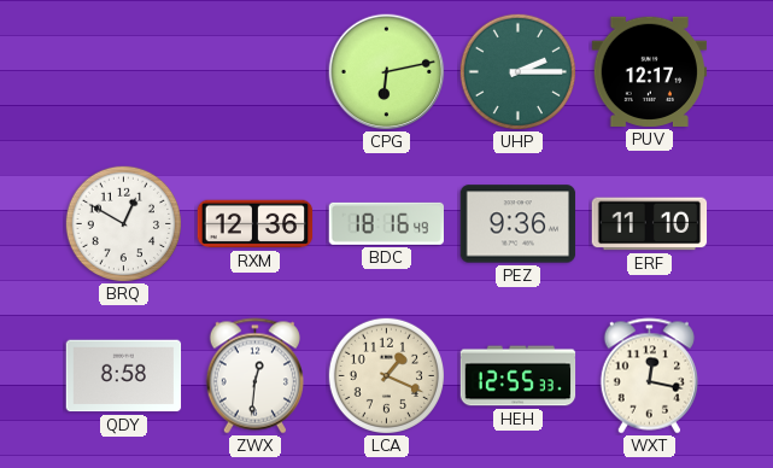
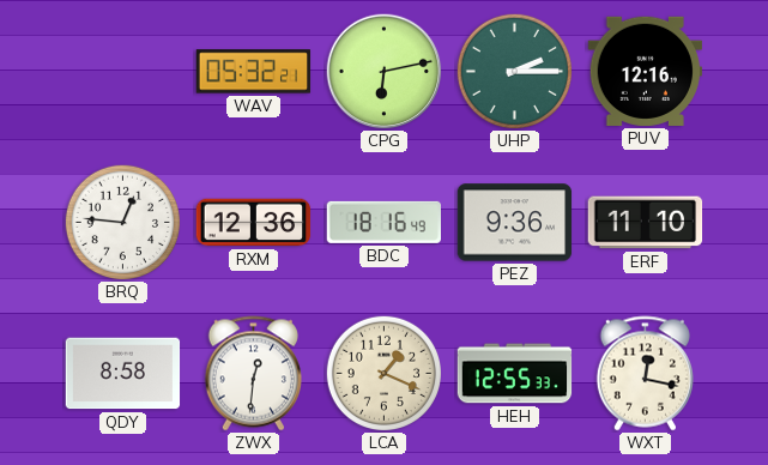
WAV: none -> 05:32 (254, 72)
PUV: 12:17 -> 12:16 (645, 71)
BRQ: 12:50 -> 12:46 (122, 222)
